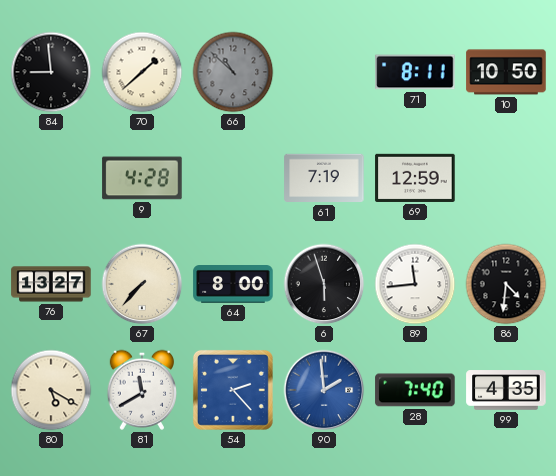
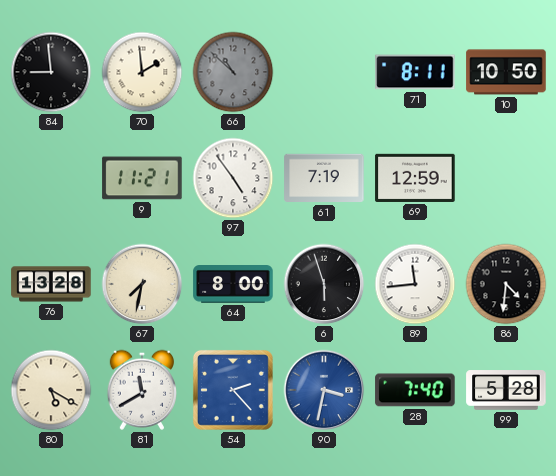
70: 1:38 -> 1:59 (142, 72)
9: 4:28 -> 11:21 (142, 178)
97: none -> 4:54 (233, 178)
76: 13:27 -> 13:28 (51, 284)
67: 7:37 -> 7:32 (142, 284)
90: 1:59 -> 3:32 (324, 390)
99: 4:35 -> 5:28 (506, 390)
